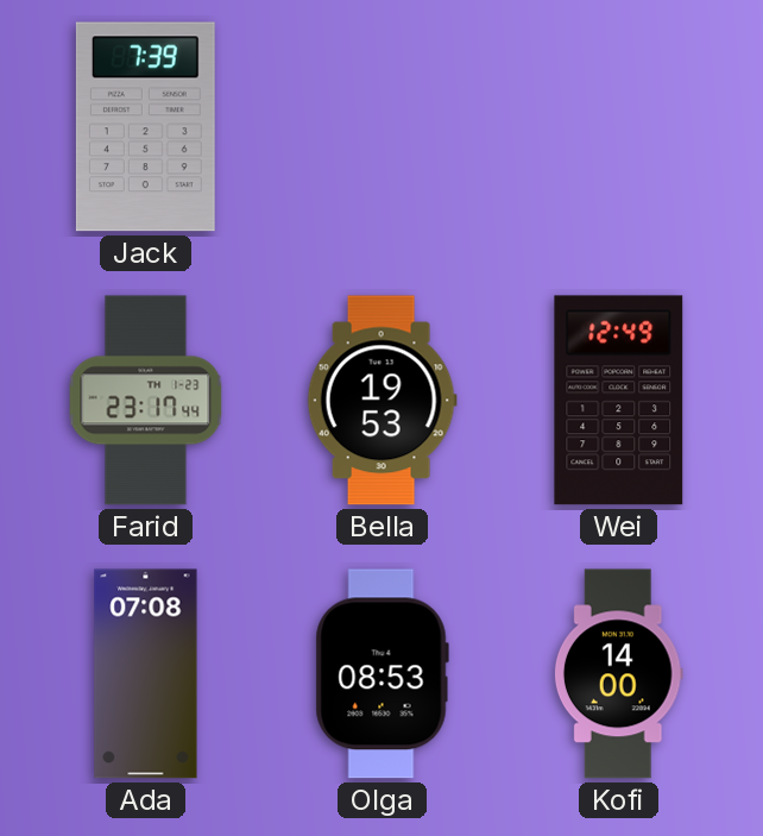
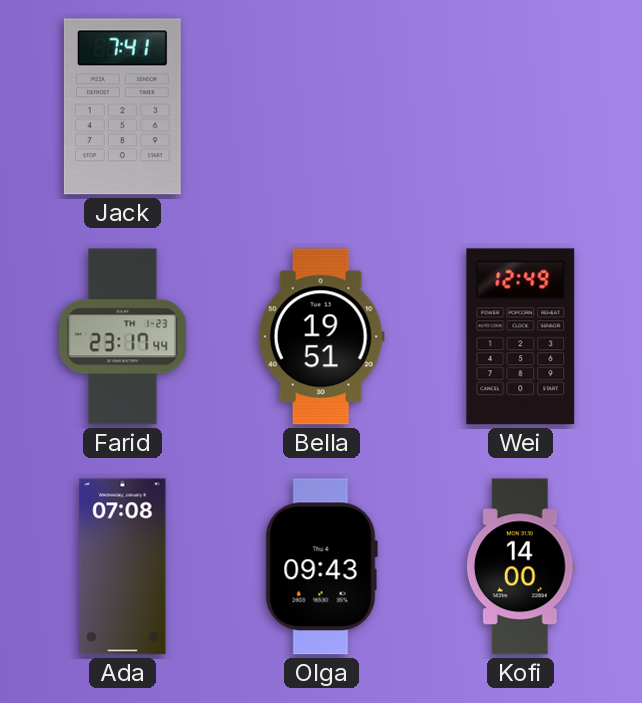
Jack: 7:39 -> 7:41 (122, 107)
Bella: 19:53 -> 19:51 (321, 337)
Olga: 08:53 -> 09:43 (321, 567)
